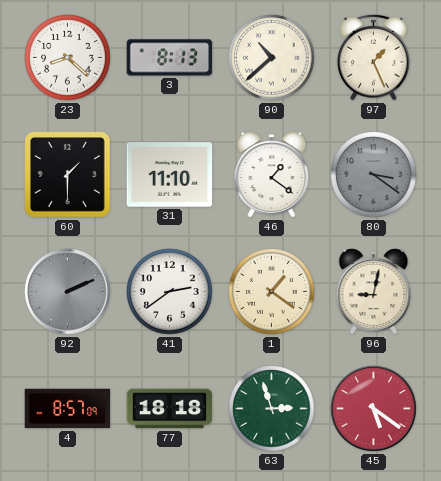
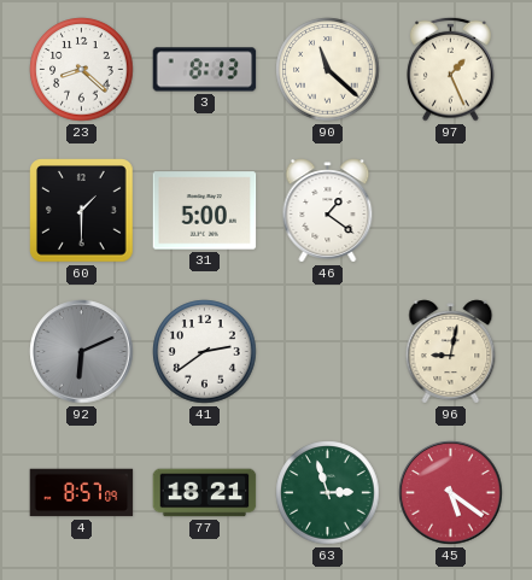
90: 10:38 -> 11:22 (328, 70)
31: 11:10 -> 5:00 (205, 211)
80: 3:21 -> none (374, 175)
92: 2:11 -> 6:11 (82, 352)
1: 1:21 -> none (272, 292)
77: 18:18 -> 18:21 (205, 493)
